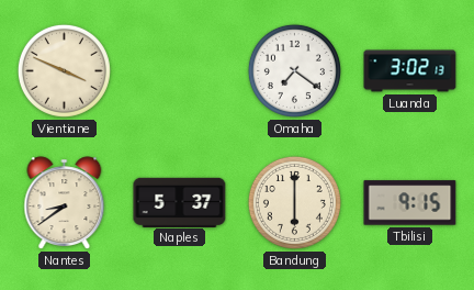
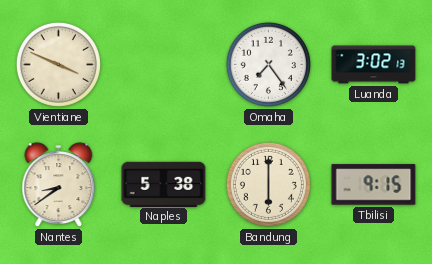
Omaha: 7:21 -> 7:24 (268, 64)
Naples: 5:37 -> 5:38 (164, 184)
